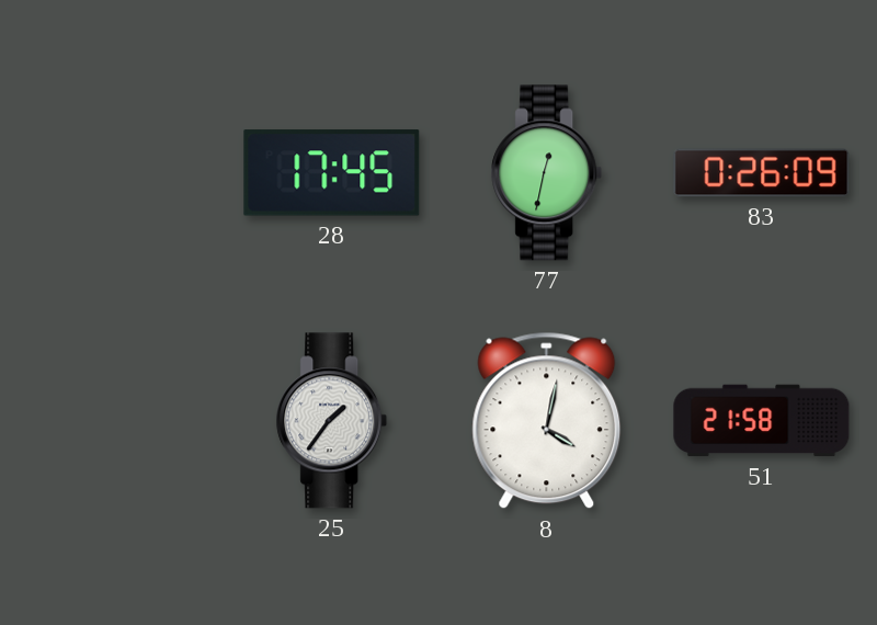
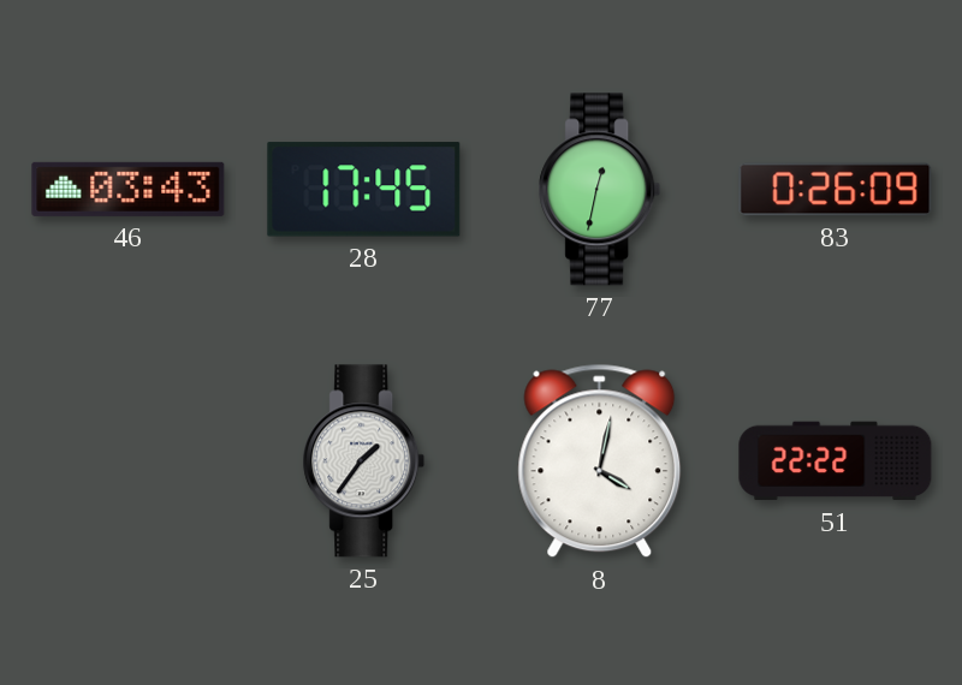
46: none -> 03:43 (129, 189)
51: 21:58 -> 22:22 (836, 461)
